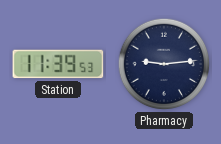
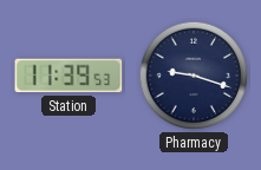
Pharmacy: 9:14 -> 9:18 (194, 76)
